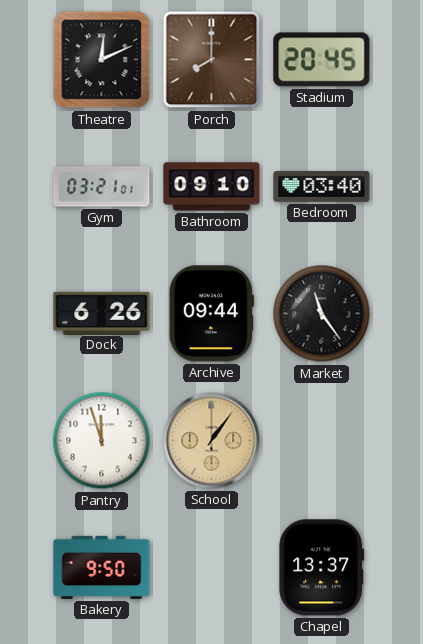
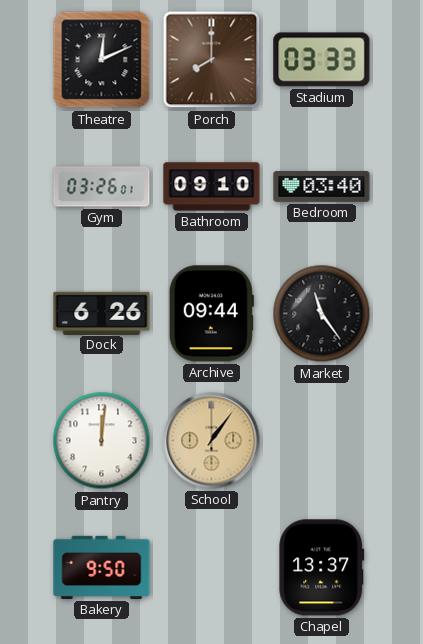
Stadium: 20:45 -> 03:33 (322, 60)
Gym: 03:21 -> 03:26 (102, 187)
Pantry: 11:57 -> 12:01 (102, 441)
